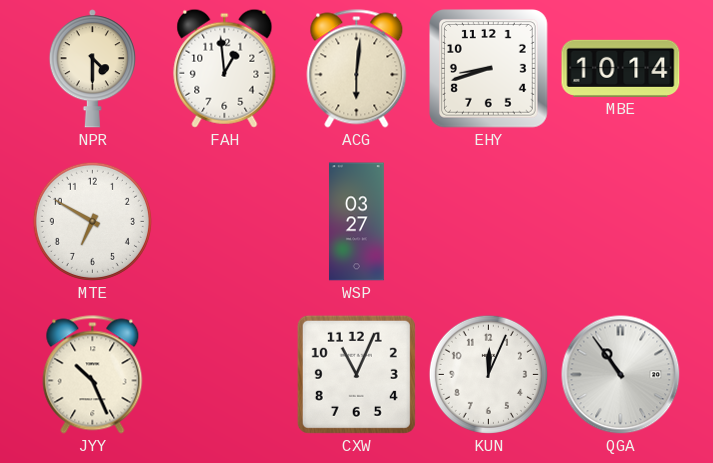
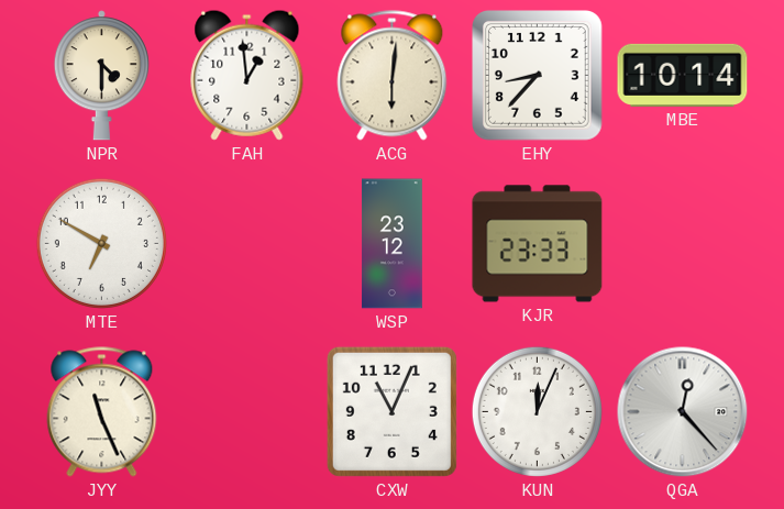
EHY: 8:42 -> 8:37 (538, 76)
WSP: 03:27 -> 23:12 (391, 244)
KJR: none -> 23:33 (538, 244)
JYY: 10:26 -> 11:26 (102, 412)
QGA: 10:54 -> 12:23 (683, 412)
